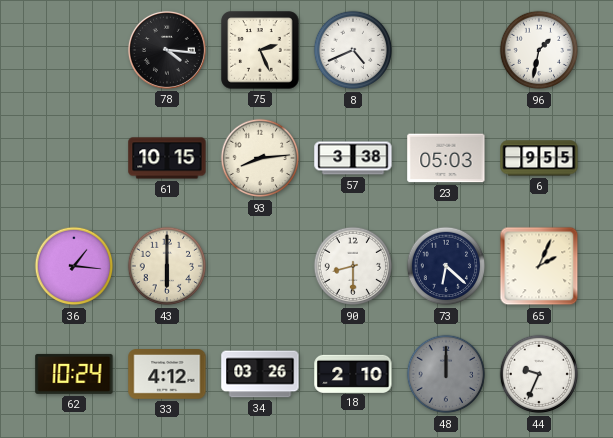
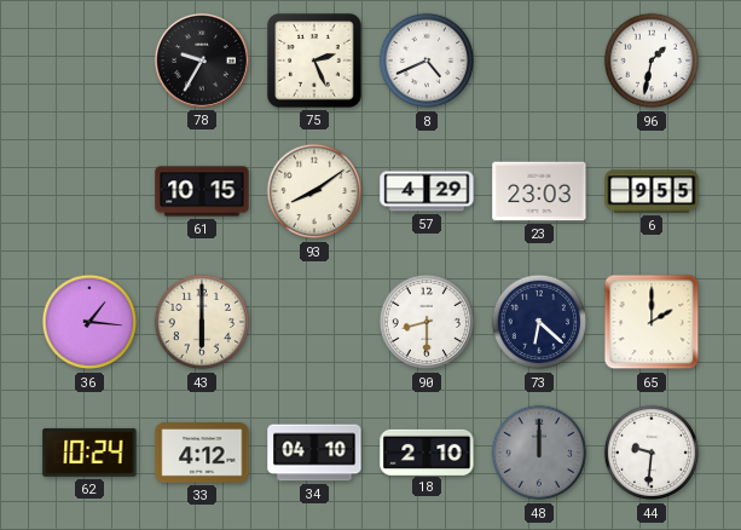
78: 4:16 -> 9:35 (202, 61)
93: 8:14 -> 8:09 (314, 191)
57: 3:38 -> 4:29 (427, 191)
23: 05:03 -> 23:03 (539, 191)
65: 2:04 -> 2:00 (652, 322)
34: 03:26 -> 04:10 (314, 453)
44: 9:34 -> 9:31 (652, 453)
